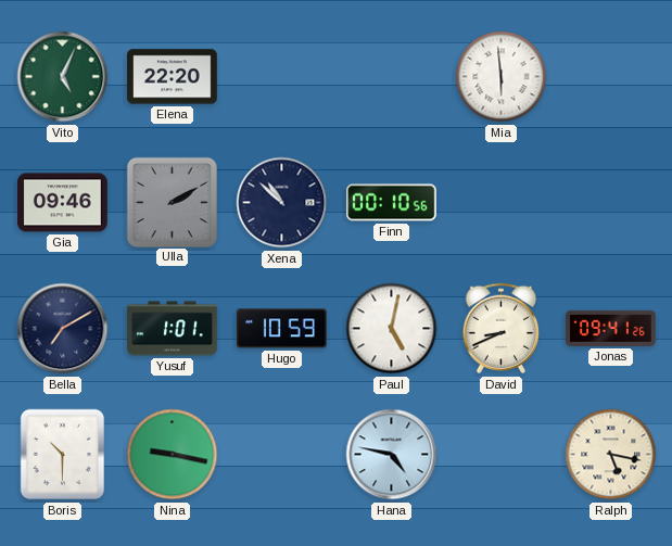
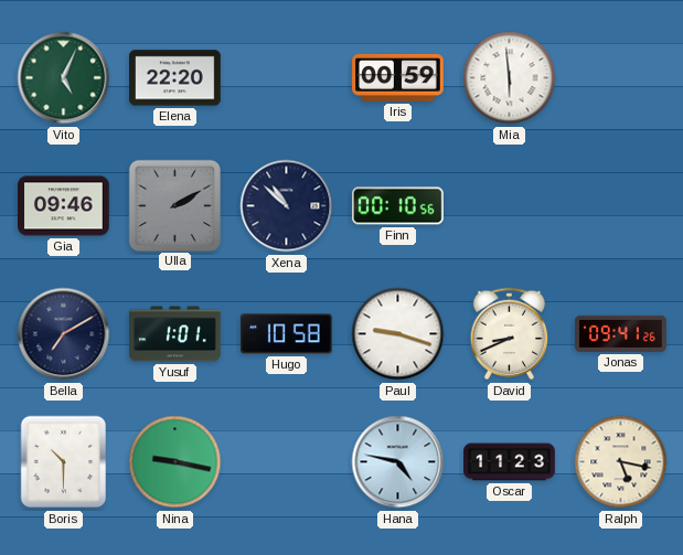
Iris: none -> 00:59 (398, 77)
Hugo: 10:59 -> 10:58 (286, 334)
Paul: 5:02 -> 9:18 (398, 334)
Oscar: none -> 11:23 (510, 462)
